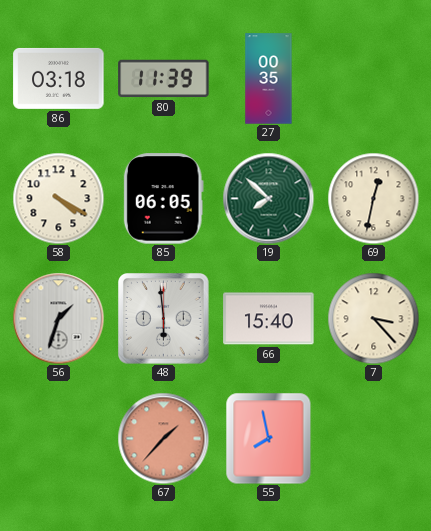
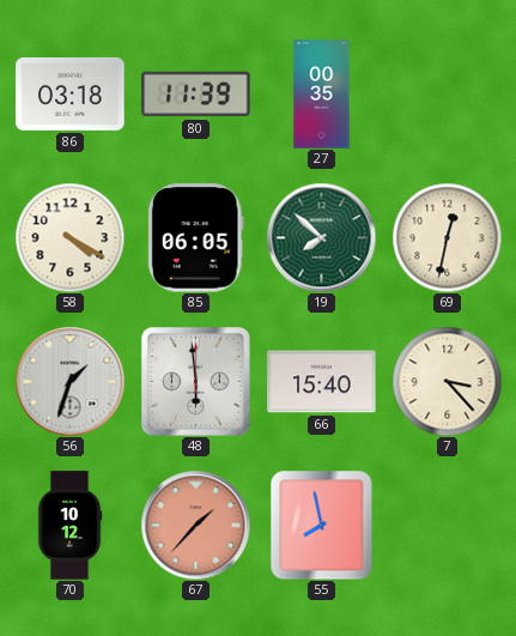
70: none -> 10:12 (69, 526)
